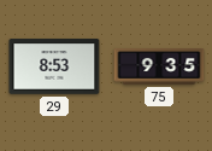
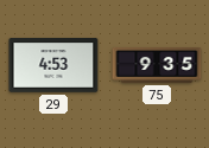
29: 8:53 -> 4:53 (53, 65)
